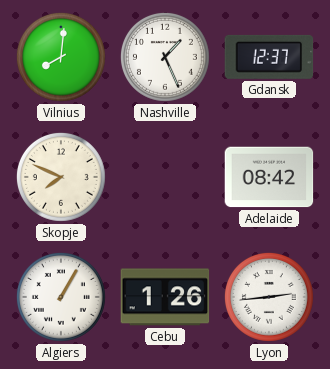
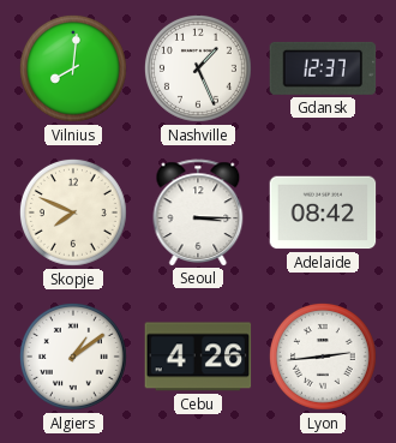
Seoul: none -> 3:15 (198, 212)
Algiers: 1:05 -> 1:09 (73, 357)
Cebu: 1:26 -> 4:26 (198, 357)
